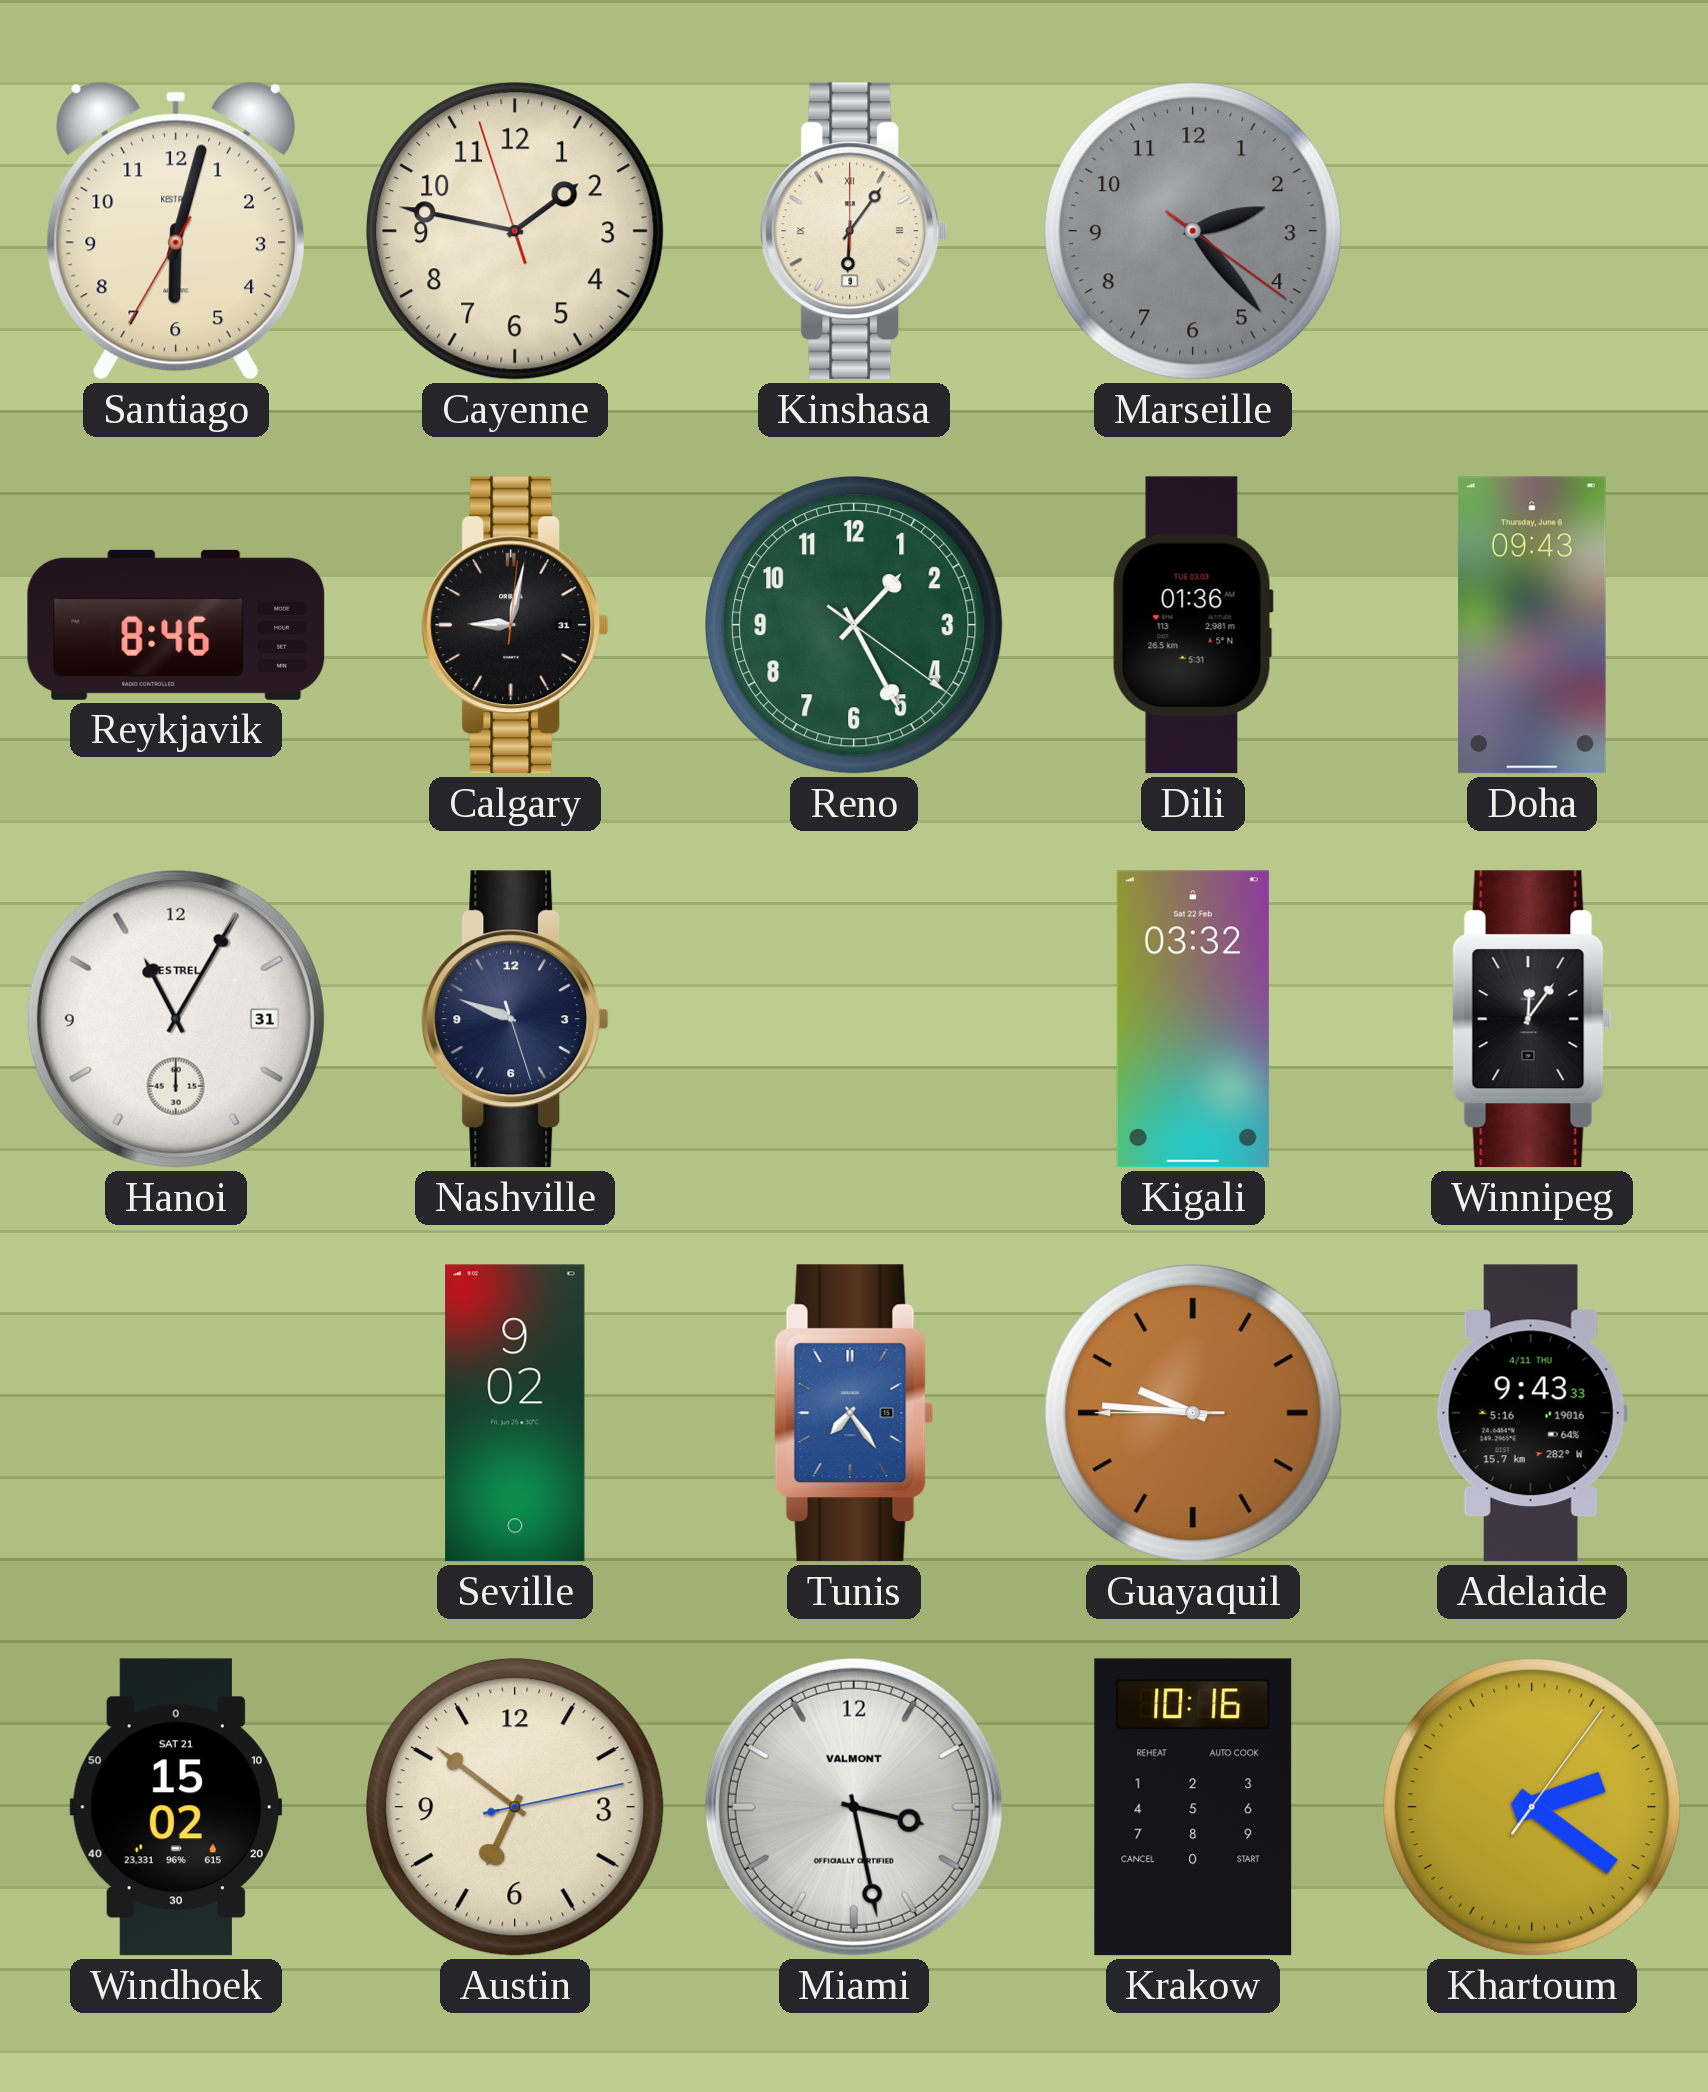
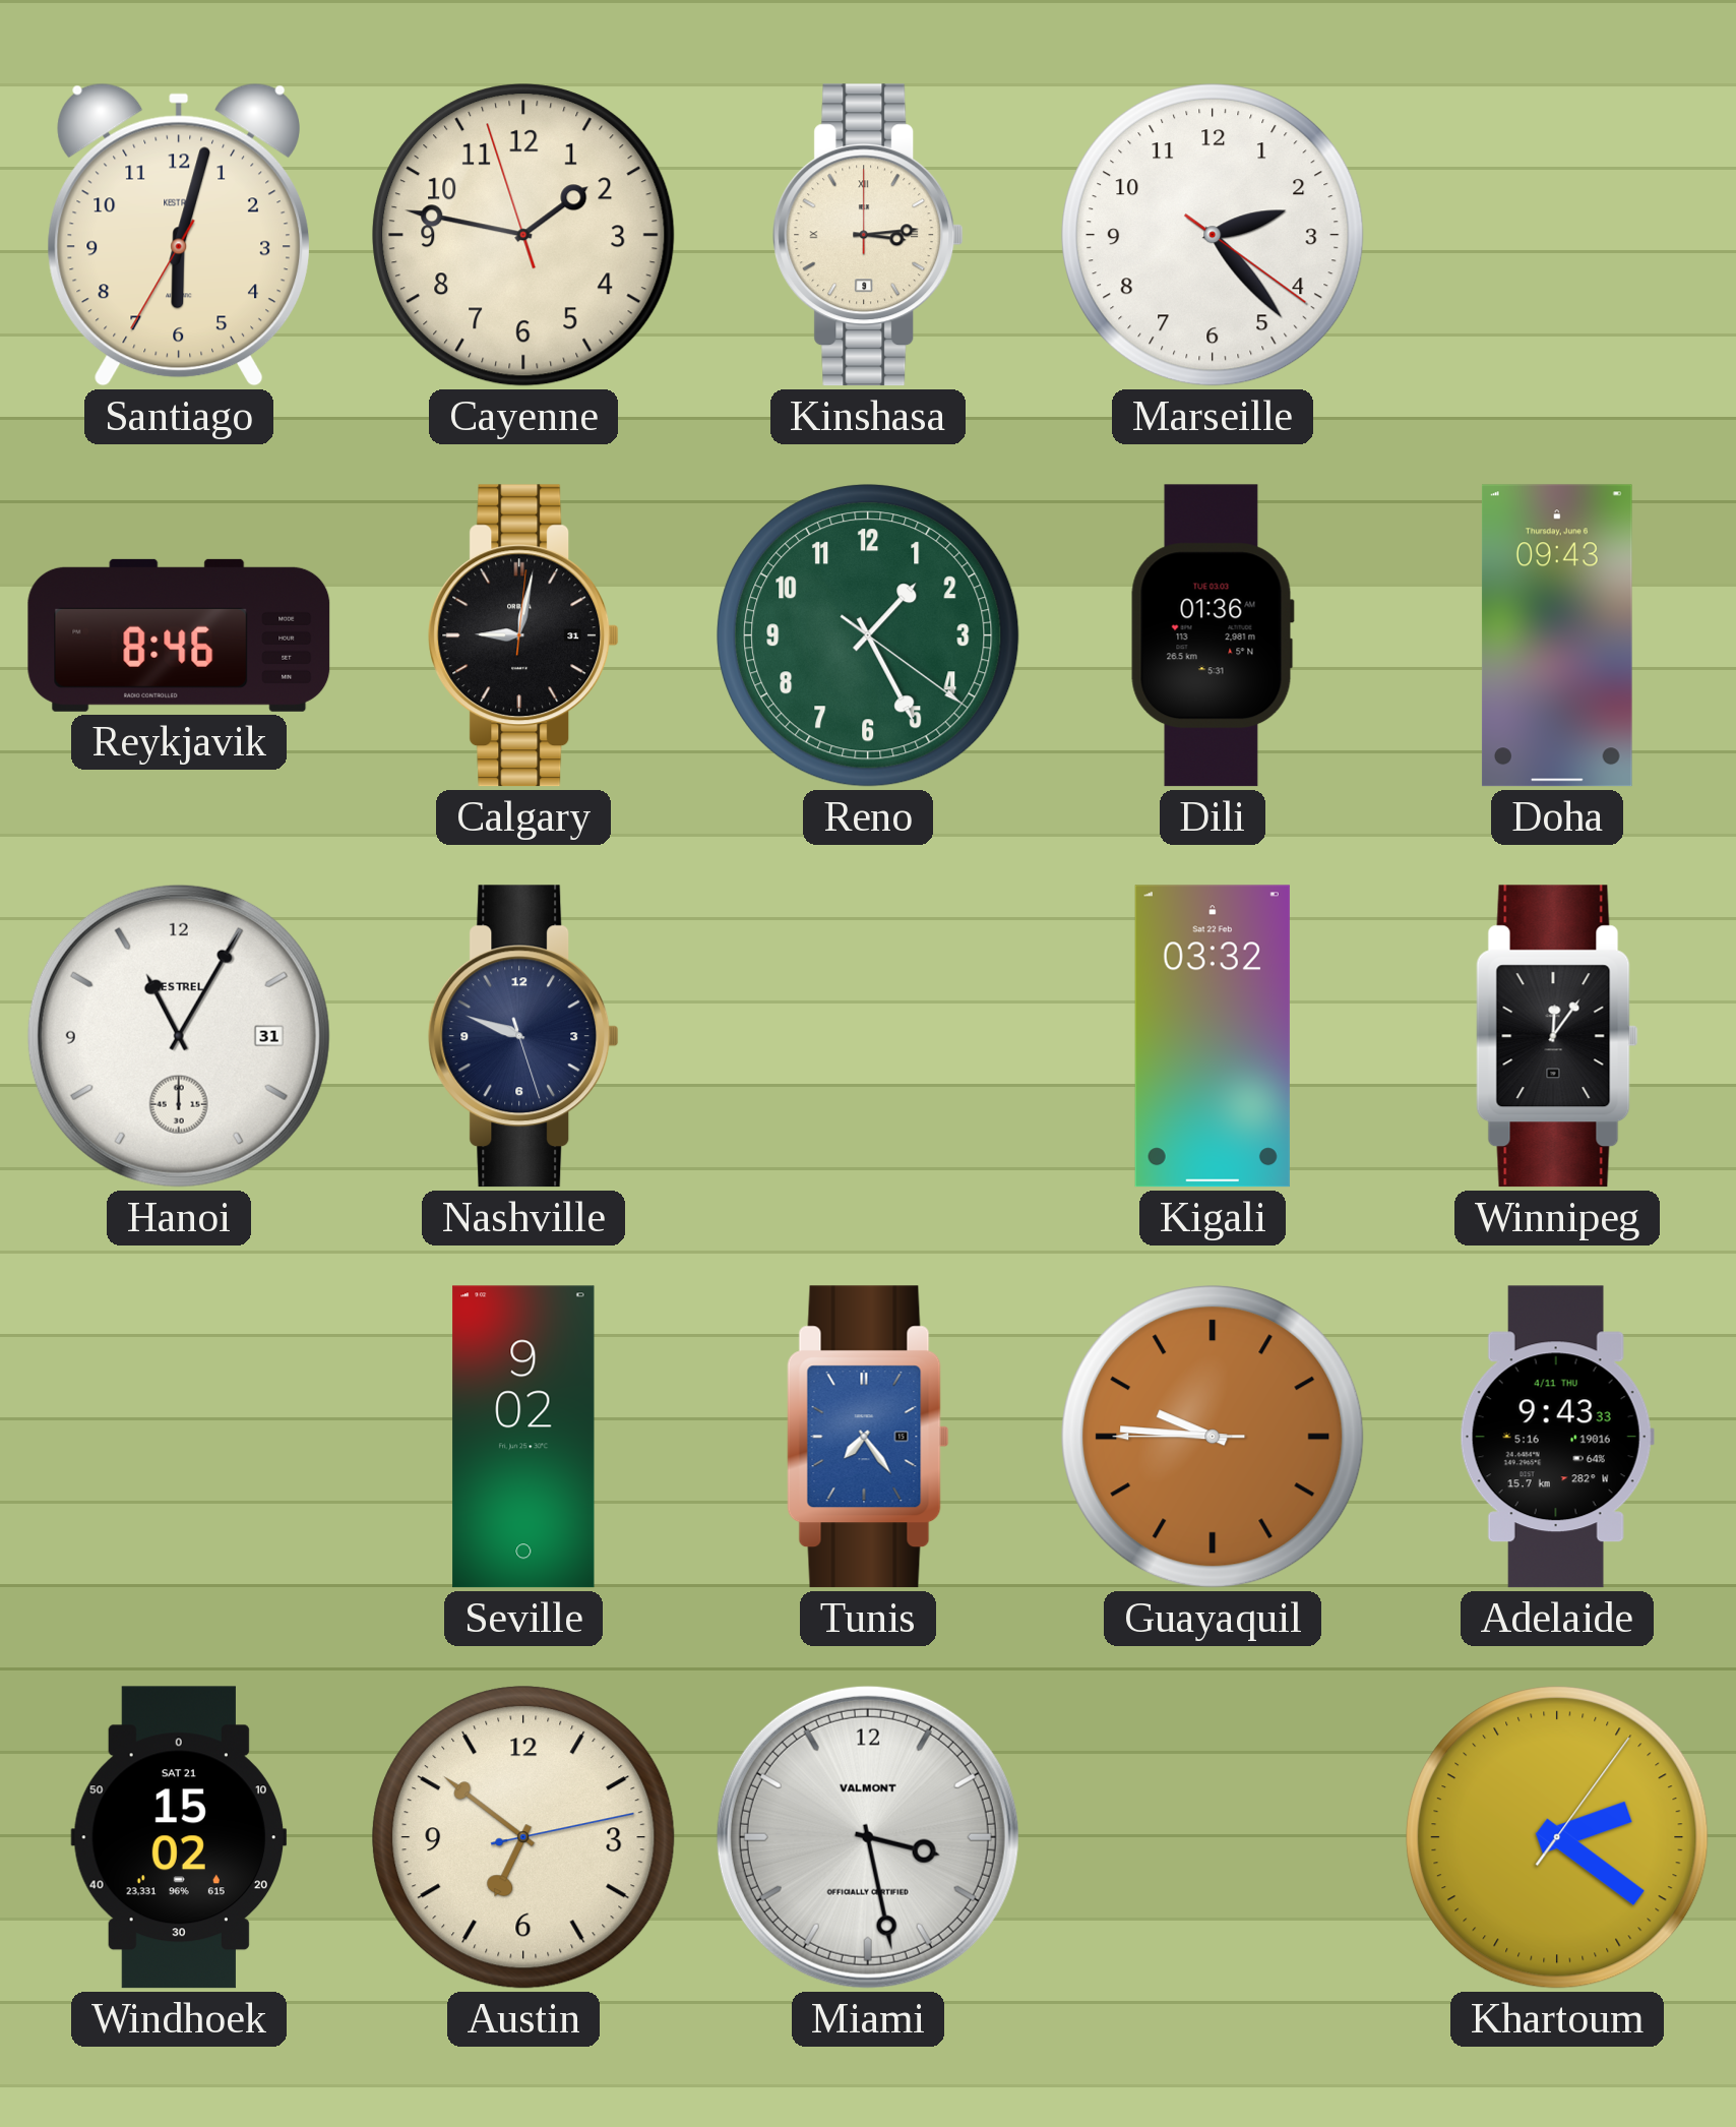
Kinshasa: 6:06 -> 3:14 (868, 235)
Marseille dial: grey -> white (1213, 235)
Krakow: 10:16 -> none (1193, 1807)
